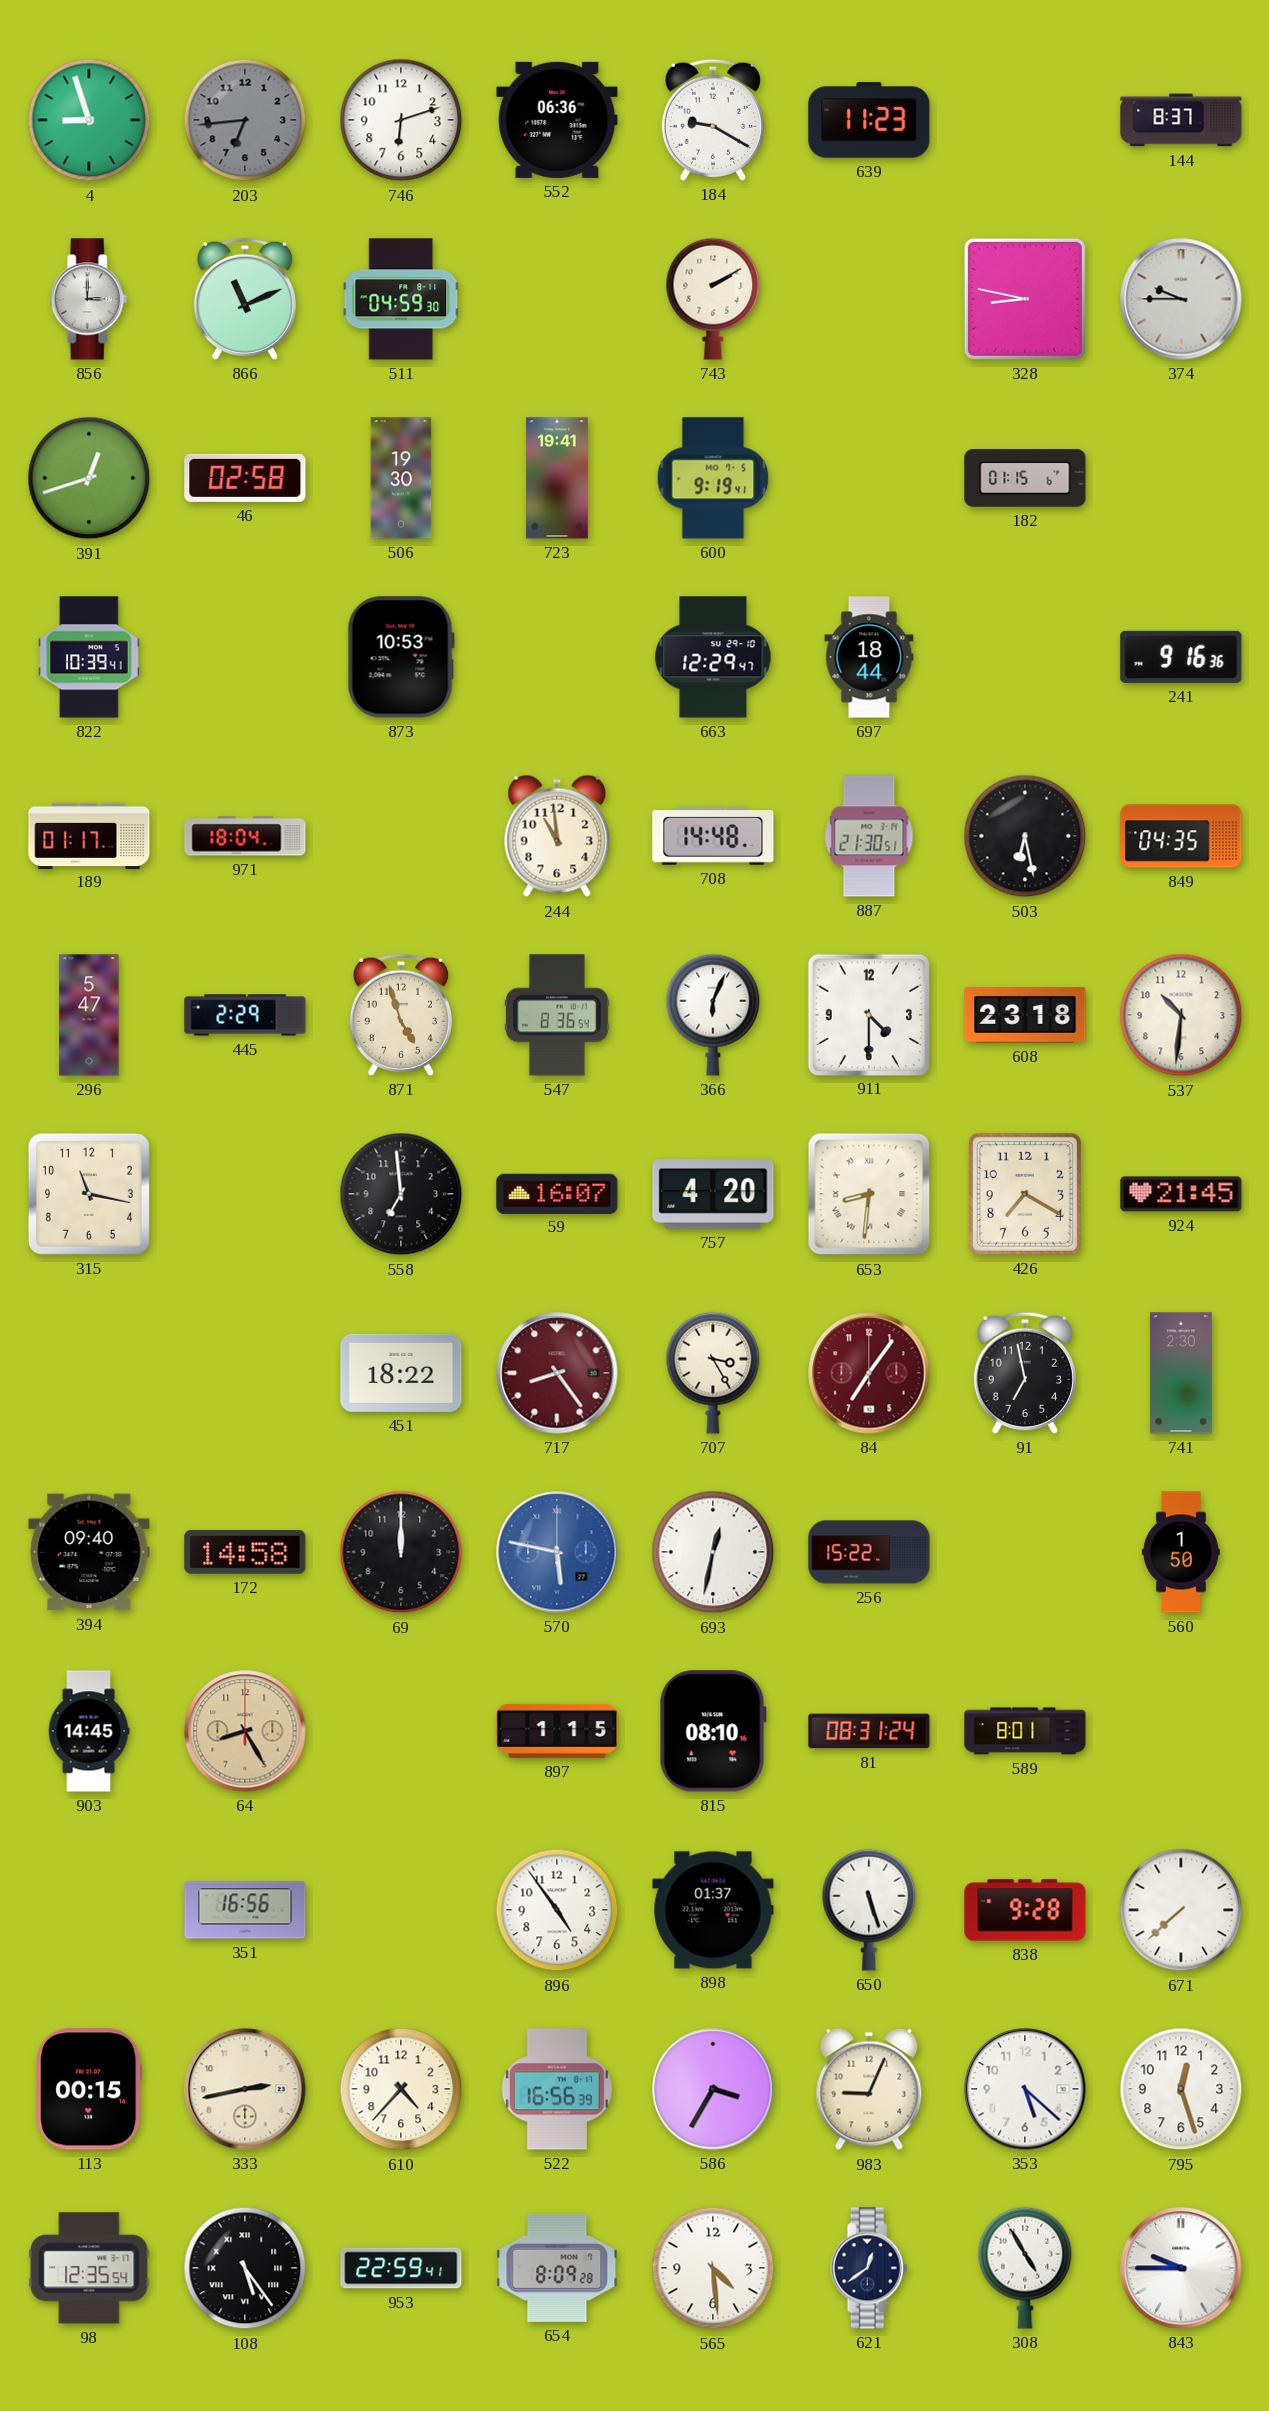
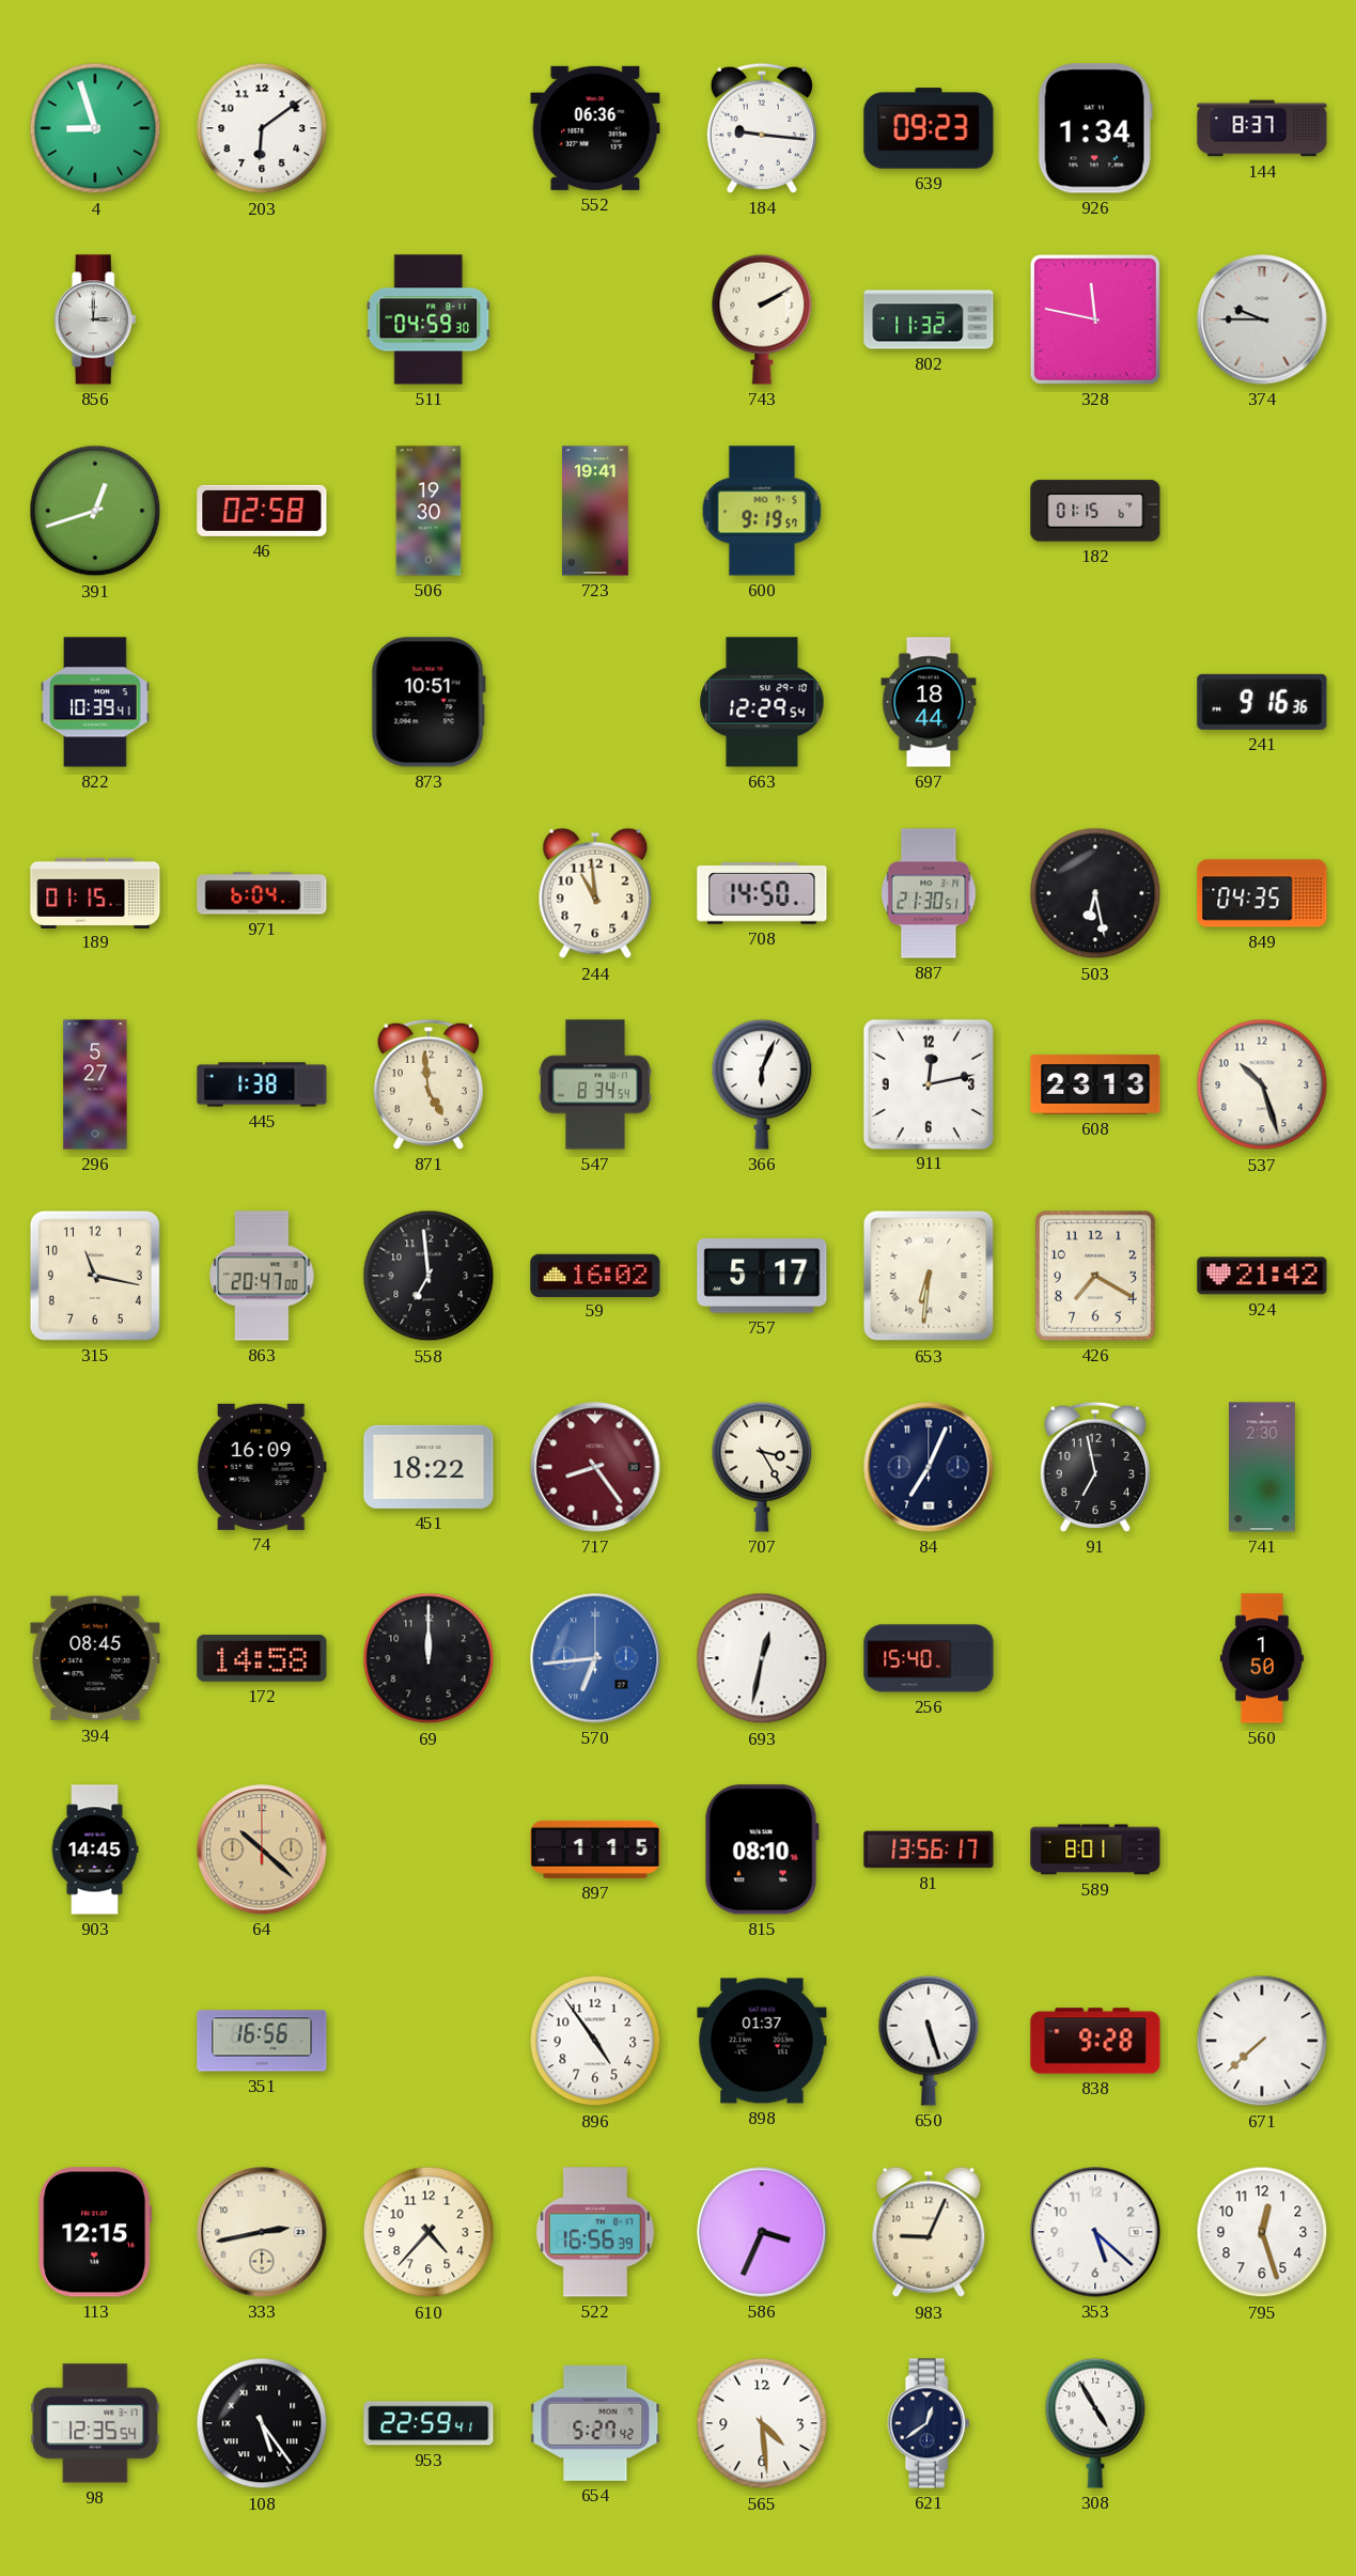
203: 6:44 -> 6:09 (262, 128)
203 dial: grey -> white (262, 128)
746: 6:12 -> none (401, 120)
184: 9:20 -> 9:16 (762, 128)
639: 11:23 -> 09:23 (929, 128)
926: none -> 1:34 (1095, 128)
866: 11:11 -> none (245, 299)
802: none -> 11:32 (929, 319)
328: 8:47 -> 11:47 (1095, 319)
600: 9:19:41 -> 9:19:57 (762, 511)
873: 10:53 -> 10:51 (428, 702)
663: 12:29:47 -> 12:29:54 (762, 702)
189: 01:17 -> 01:15 (95, 892)
971: 18:04 -> 6:04 (262, 893)
708: 14:48 -> 14:50 (762, 894)
296: 5:47 -> 5:27 (95, 1084)
445: 2:29 -> 1:38 (262, 1084)
871: 4:57 -> 4:59 (428, 1084)
547: 8:36 -> 8:34 (596, 1084)
911: 4:30 -> 12:13 (928, 1083)
608: 23:18 -> 23:13 (1095, 1084)
537: 10:31 -> 10:27 (1262, 1084)
863: none -> 20:47 (262, 1276)
59: 16:07 -> 16:02 (595, 1275)
757: 4:20 -> 5:17 (762, 1276)
653: 8:31 -> 6:31 (929, 1276)
924: 21:45 -> 21:42 (1262, 1276)
74: none -> 16:09 (262, 1467)
84: 7:06 -> 7:04 (929, 1467)
84 dial: burgundy -> navy (929, 1467)
394: 09:40 -> 08:45 (95, 1658)
570: 5:47 -> 6:44 (595, 1658)
256: 15:22 -> 15:40 (929, 1658)
64: 8:25 -> 10:22 (262, 1849)
81: 08:31 -> 13:56 (929, 1849)
113: 00:15 -> 12:15 (95, 2232)
586: 3:35 -> 3:34 (762, 2232)
654: 8:09 -> 5:27 (595, 2423)
843: 9:45 -> none (1181, 2268)
